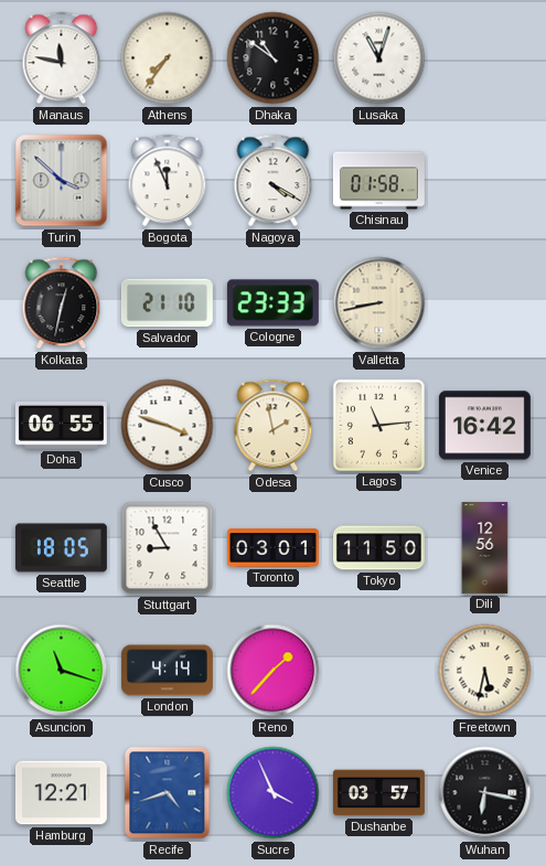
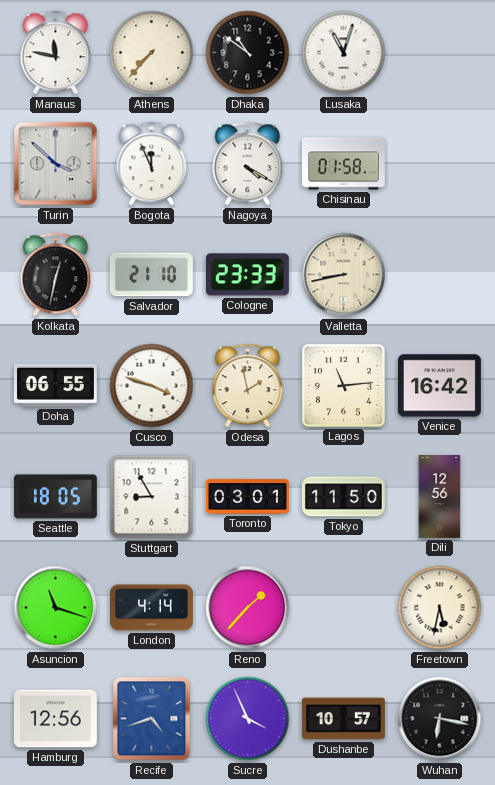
Athens: 7:36 -> 7:37 (152, 53)
Hamburg: 12:21 -> 12:56 (55, 719)
Dushanbe: 03:57 -> 10:57 (343, 719)
